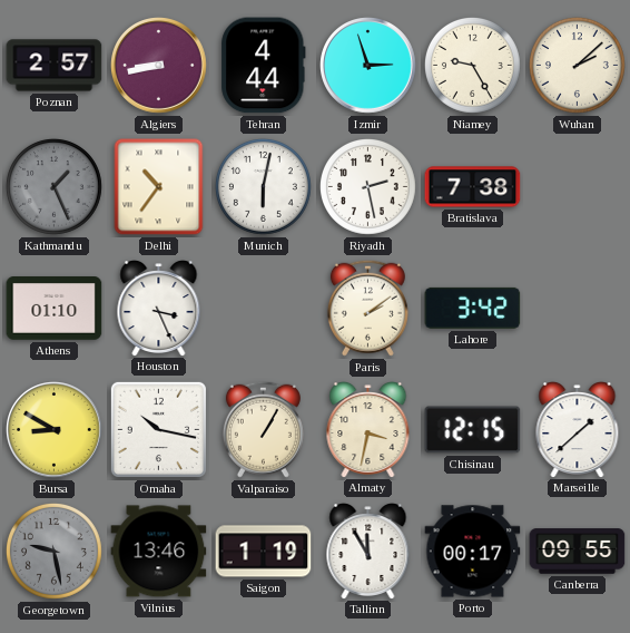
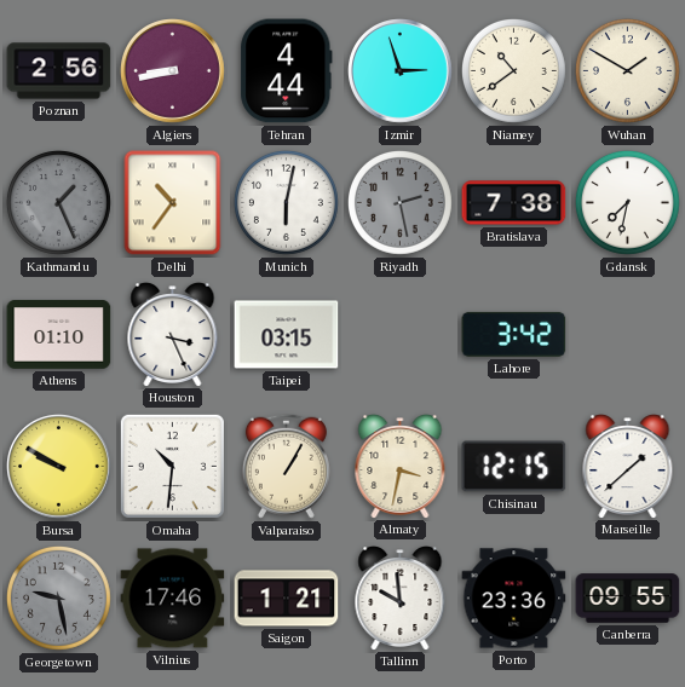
Poznan: 2:57 -> 2:56 (59, 71)
Niamey: 9:25 -> 10:39 (513, 70)
Wuhan: 2:08 -> 1:50 (627, 70)
Riyadh dial: white -> grey (399, 202)
Gdansk: none -> 7:32 (627, 202)
Taipei: none -> 03:15 (287, 335)
Paris: 2:09 -> none (367, 308)
Bursa: 8:50 -> 9:50 (59, 467)
Omaha: 10:17 -> 10:31 (172, 466)
Vilnius: 13:46 -> 17:46 (173, 599)
Saigon: 1:19 -> 1:21 (287, 599)
Tallinn: 11:55 -> 9:59 (401, 597)
Porto: 00:17 -> 23:36 (514, 599)
